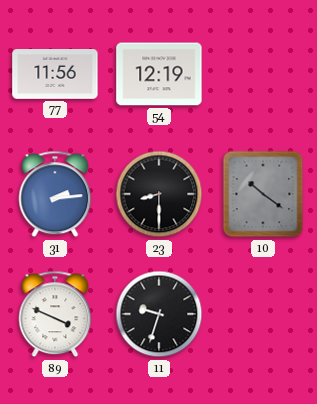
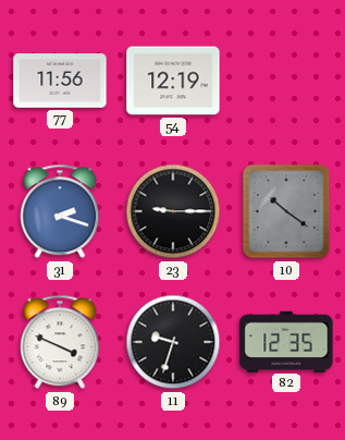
31: 2:14 -> 2:18 (60, 211)
23: 8:30 -> 9:15 (173, 211)
82: none -> 12:35 (286, 341)
